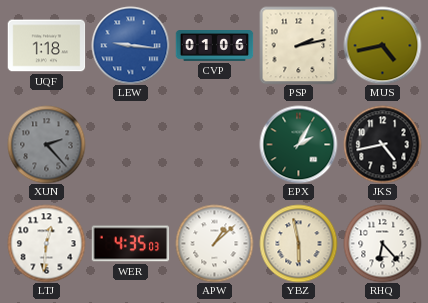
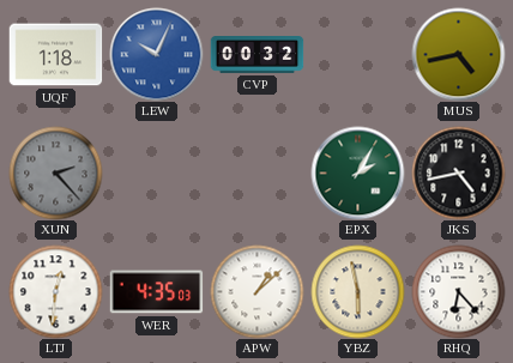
LEW: 9:16 -> 10:04 (156, 54)
CVP: 01:06 -> 00:32 (256, 55)
PSP: 2:13 -> none (298, 45)
